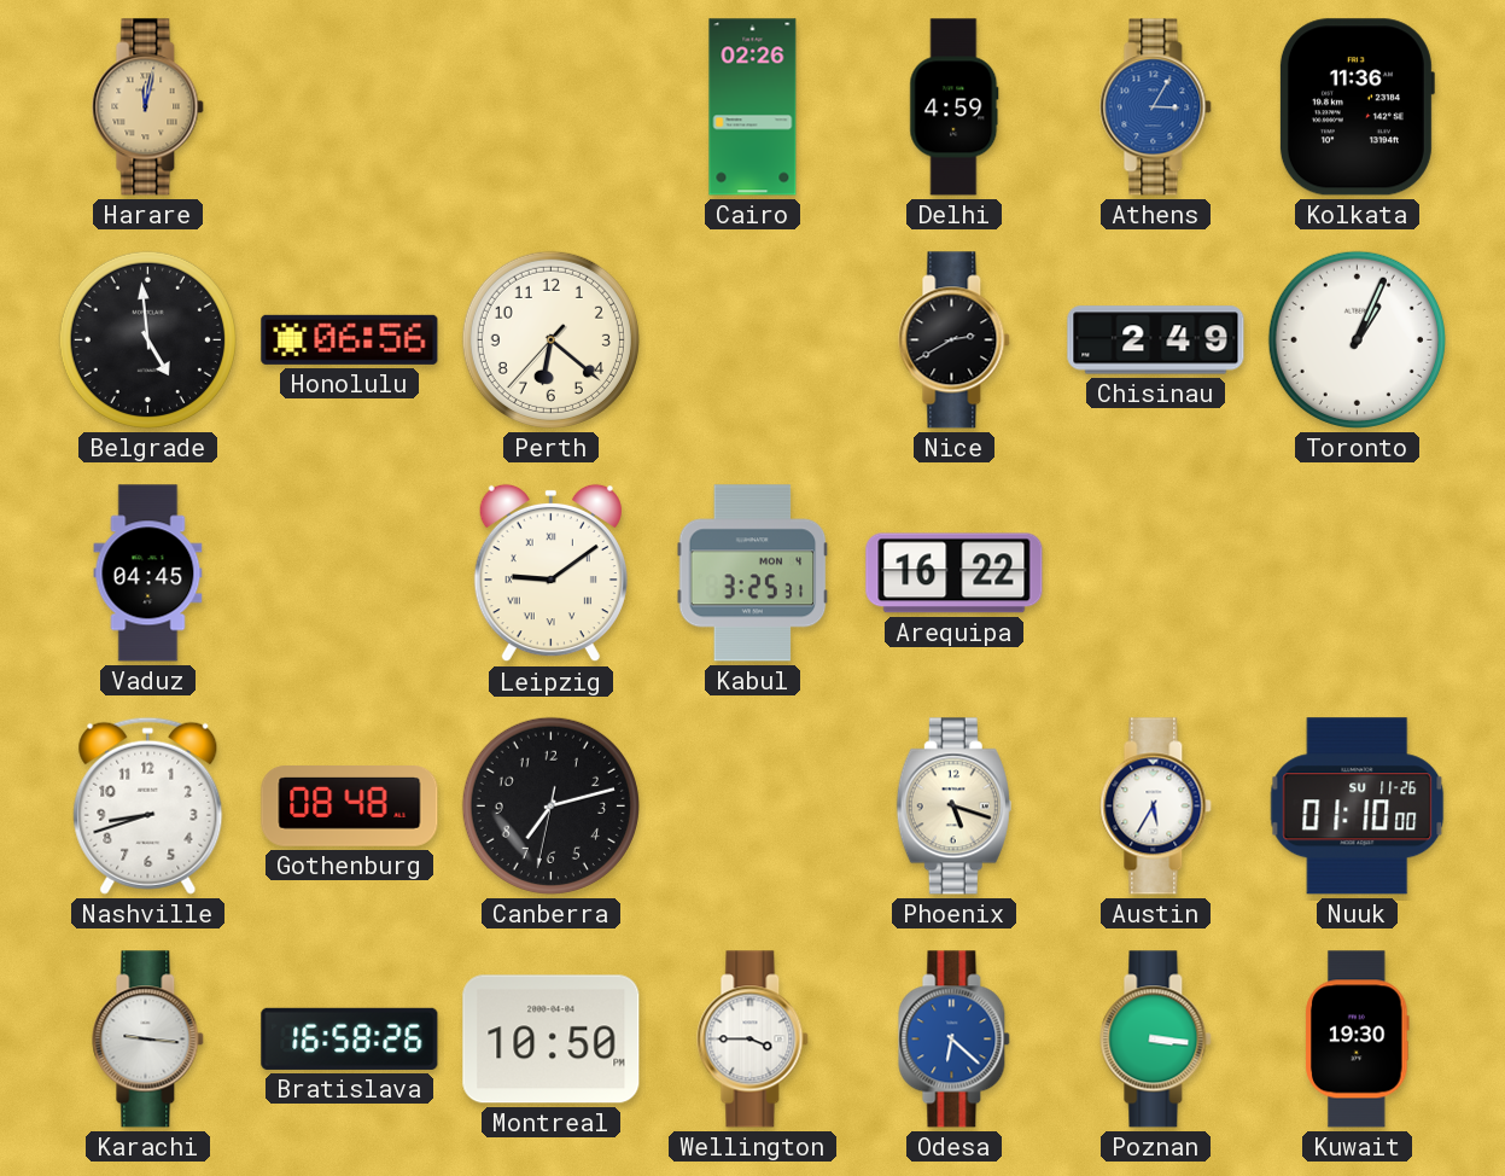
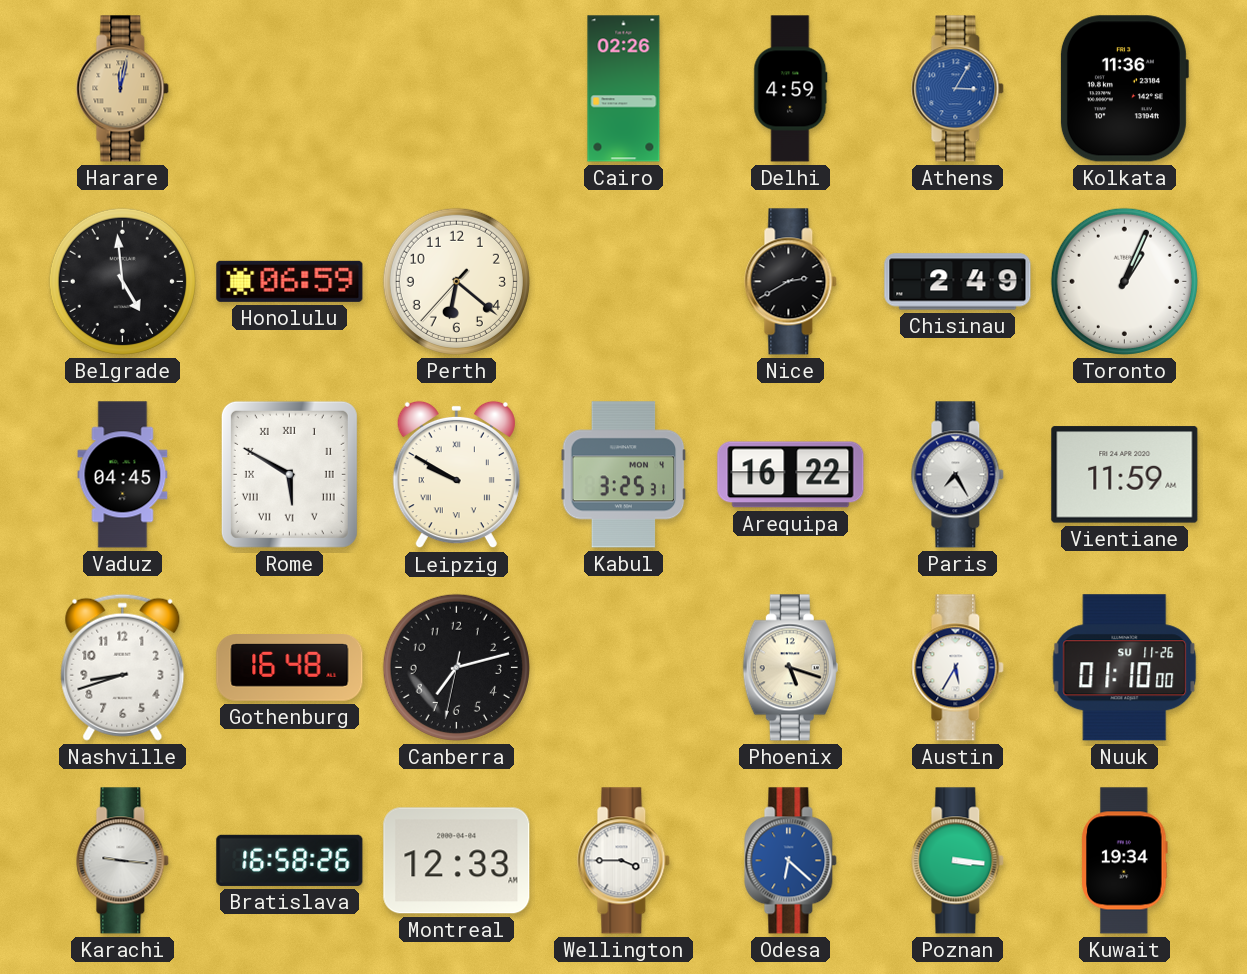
Honolulu: 06:56 -> 06:59 (290, 281)
Rome: none -> 5:50 (289, 474)
Leipzig: 9:09 -> 9:50 (456, 475)
Paris: none -> 7:25 (958, 475)
Vientiane: none -> 11:59 (1125, 475)
Gothenburg: 08:48 -> 16:48 (290, 668)
Montreal: 10:50 -> 12:33 (457, 861)
Kuwait: 19:30 -> 19:34 (1125, 861)
